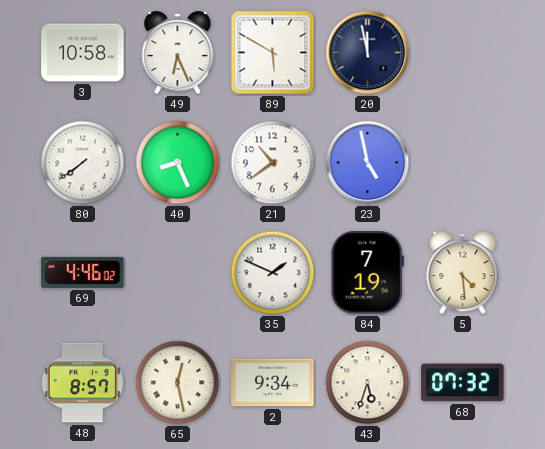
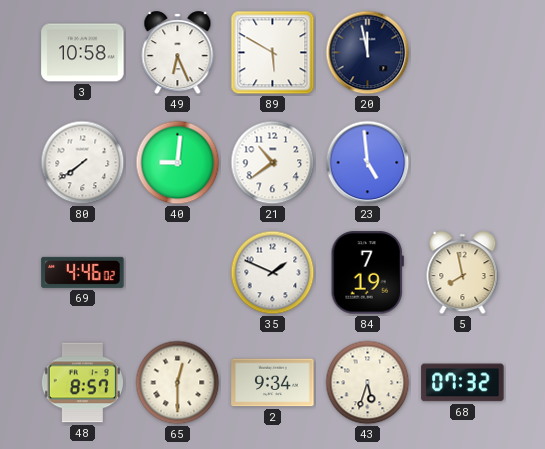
40: 8:26 -> 9:01 (178, 163)
23: 4:58 -> 4:59 (368, 163)
5: 4:29 -> 7:58 (463, 273)
65: 12:28 -> 12:30 (178, 383)
